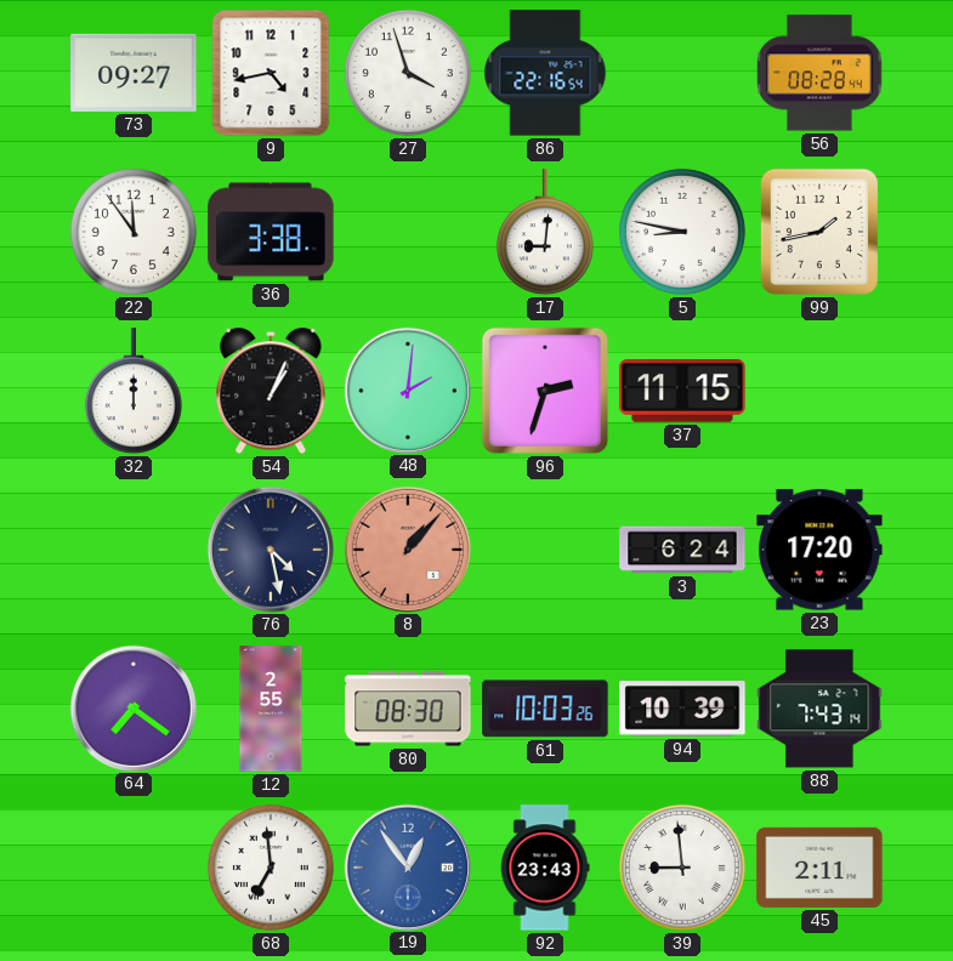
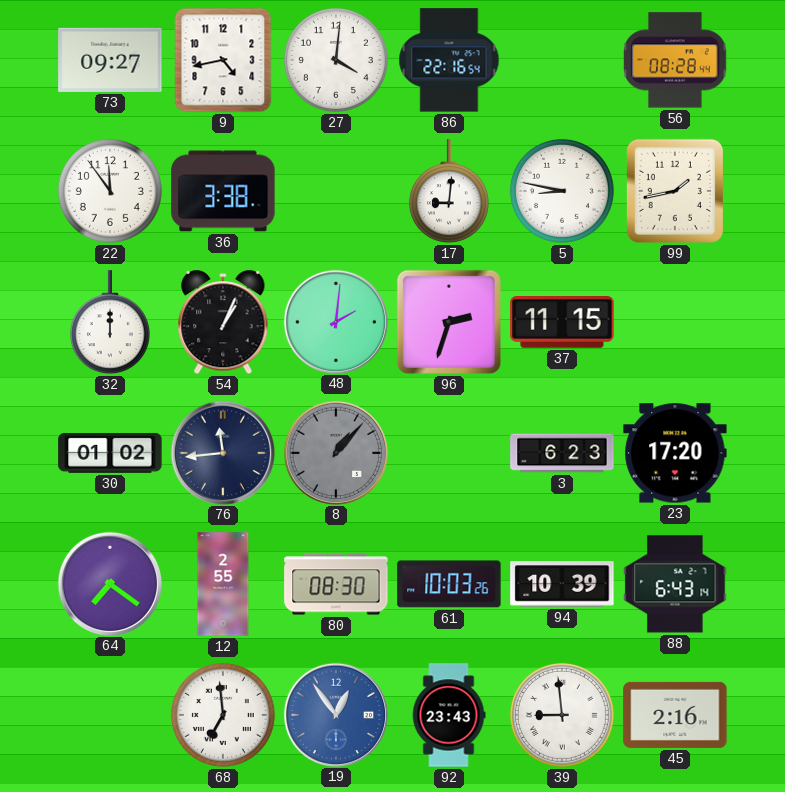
27: 3:57 -> 4:01 (336, 60)
30: none -> 01:02 (110, 453)
76: 4:28 -> 11:44 (222, 452)
8 dial: salmon -> grey (335, 452)
3: 6:24 -> 6:23 (562, 453)
88: 7:43 -> 6:43 (675, 584)
45: 2:11 -> 2:16 (675, 715)
